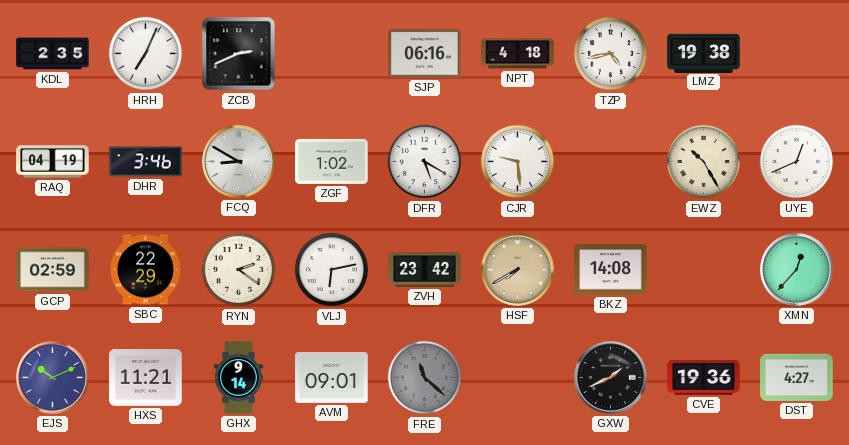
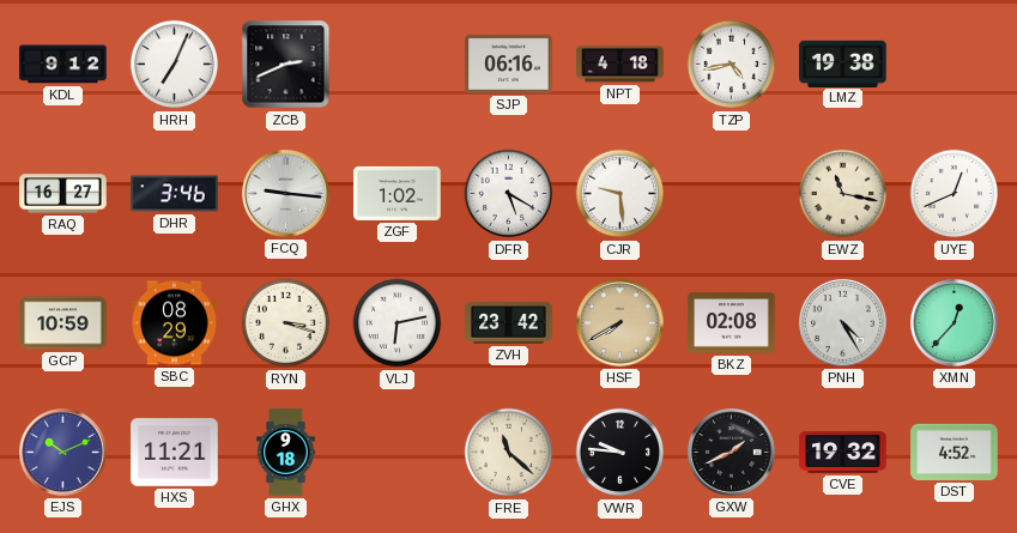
KDL: 2:35 -> 9:12 (63, 65)
RAQ: 04:19 -> 16:27 (63, 194)
FCQ: 8:50 -> 9:16 (286, 194)
EWZ: 10:25 -> 11:17 (843, 194)
GCP: 02:59 -> 10:59 (63, 323)
SBC: 22:29 -> 08:29 (175, 323)
RYN: 2:21 -> 3:18 (286, 323)
BKZ: 14:08 -> 02:08 (732, 323)
PNH: none -> 4:25 (843, 323)
GHX: 9:14 -> 9:18 (285, 453)
AVM: 09:01 -> none (332, 378)
FRE dial: grey -> cream (509, 453)
VWR: none -> 9:46 (621, 453)
CVE: 19:36 -> 19:32 (843, 453)
DST: 4:27 -> 4:52 (955, 452)
